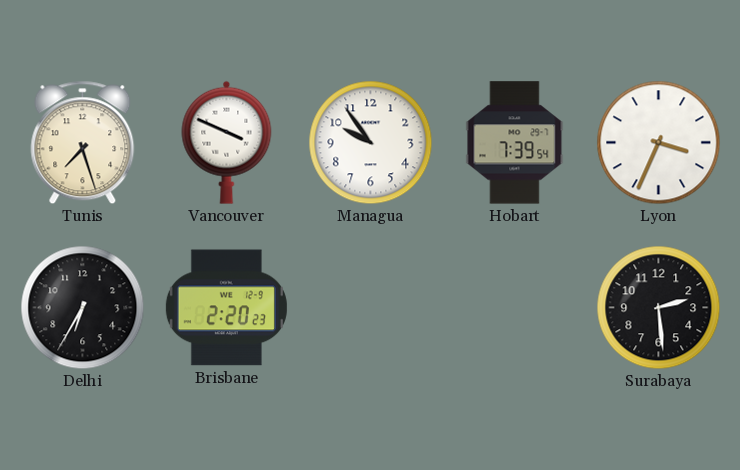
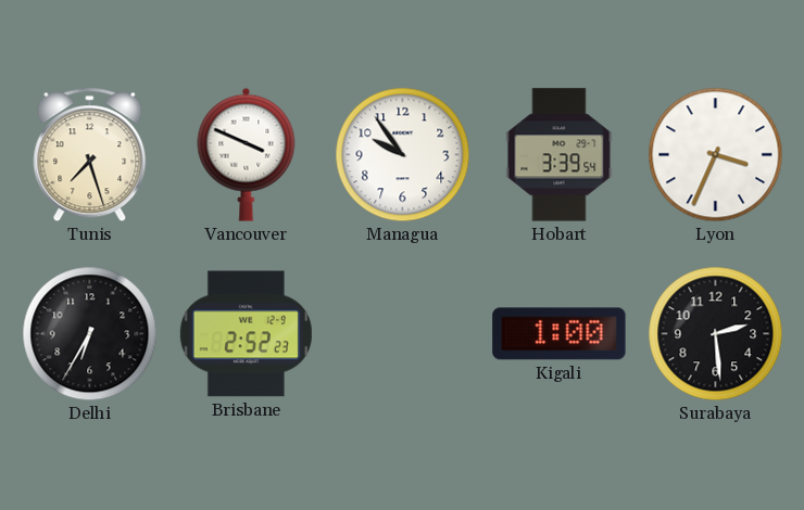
Hobart: 7:39 -> 3:39 (560, 155)
Brisbane: 2:20 -> 2:52 (246, 334)
Kigali: none -> 1:00 (560, 334)
